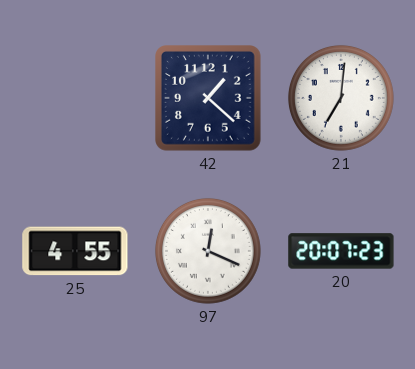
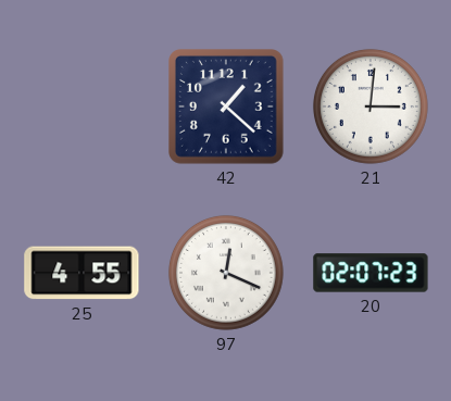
21: 7:01 -> 3:01 (371, 106)
20: 20:07 -> 02:07 (371, 273)
